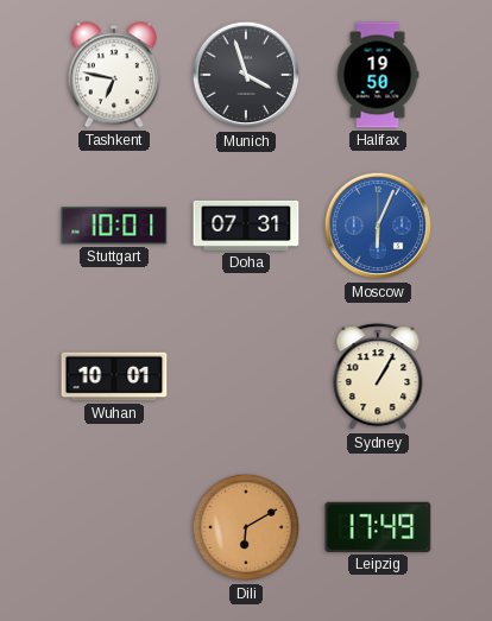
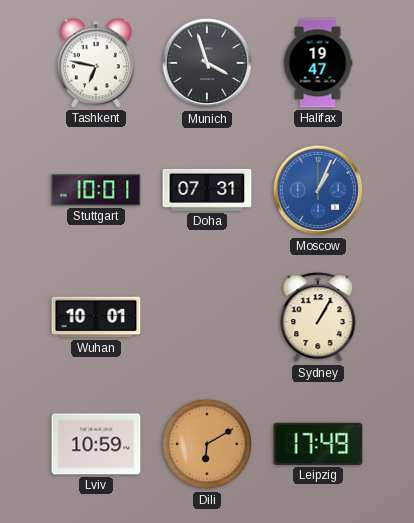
Halifax: 19:50 -> 19:47 (318, 63)
Moscow: 6:04 -> 1:04 (318, 190)
Lviv: none -> 10:59 (96, 444)
